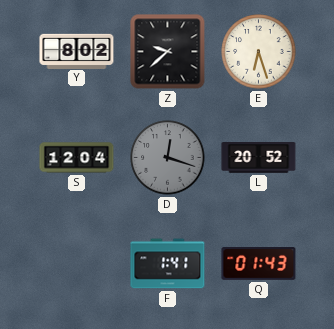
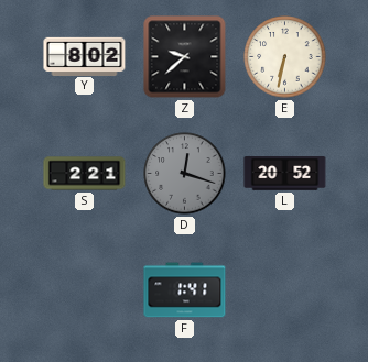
E: 6:27 -> 6:32 (285, 57)
S: 12:04 -> 2:21 (85, 174)
Q: 01:43 -> none (259, 264)
